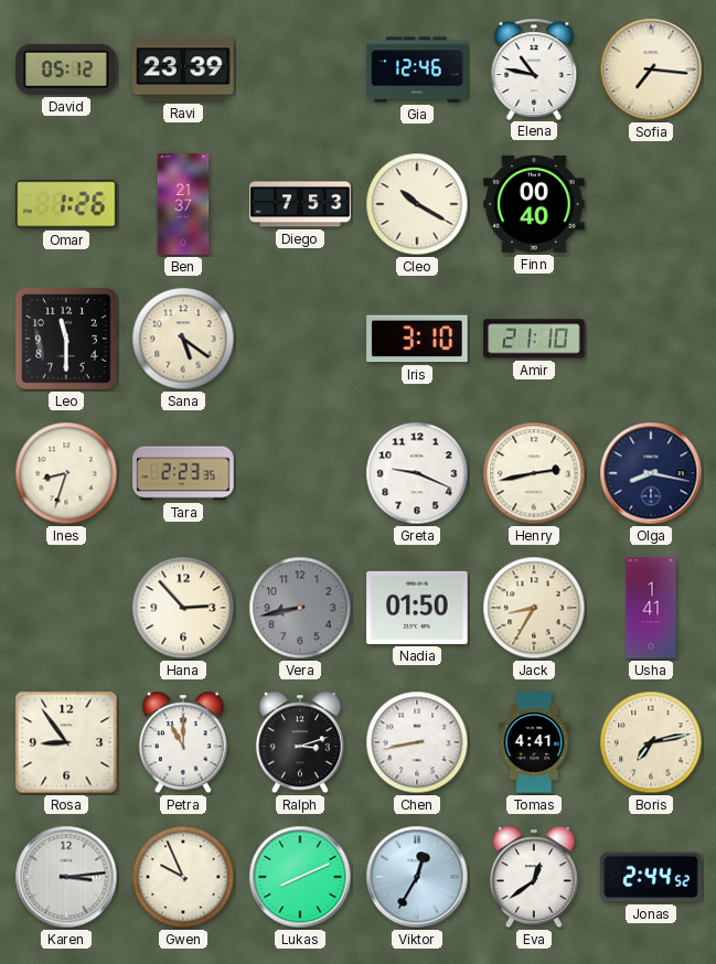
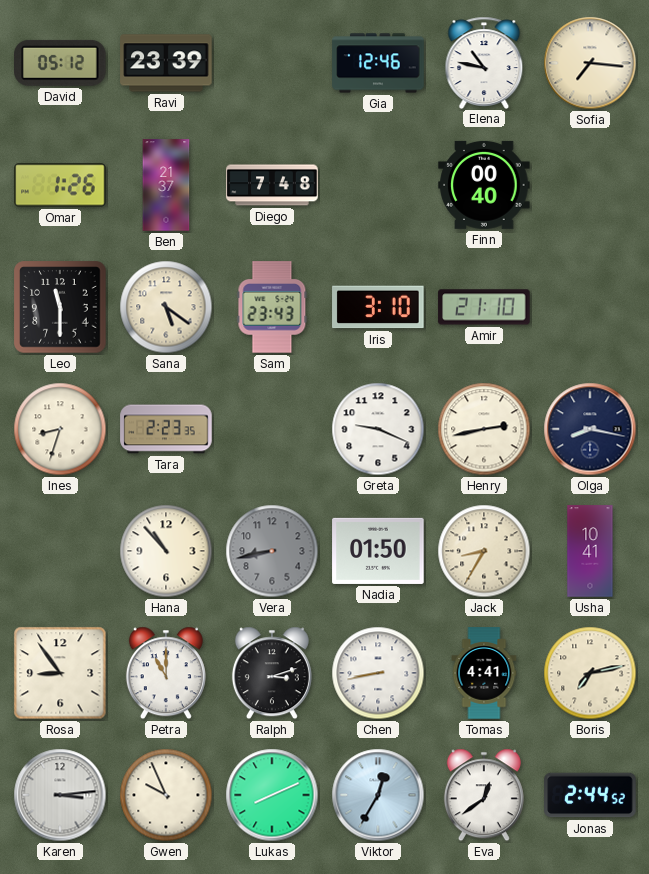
Diego: 7:53 -> 7:48 (272, 185)
Cleo: 10:20 -> none (417, 204)
Sam: none -> 23:43 (272, 307)
Hana: 2:53 -> 10:53 (166, 551)
Usha: 1:41 -> 10:41 (590, 551)
